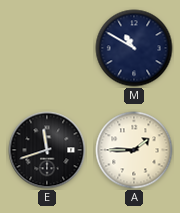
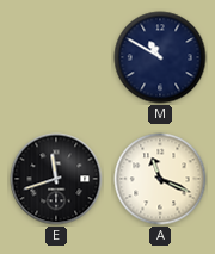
A: 1:45 -> 11:19 (160, 179)
